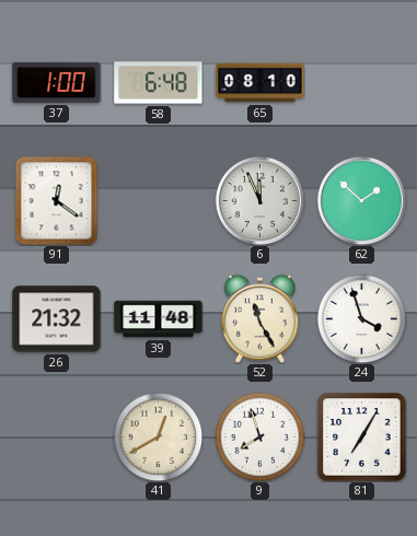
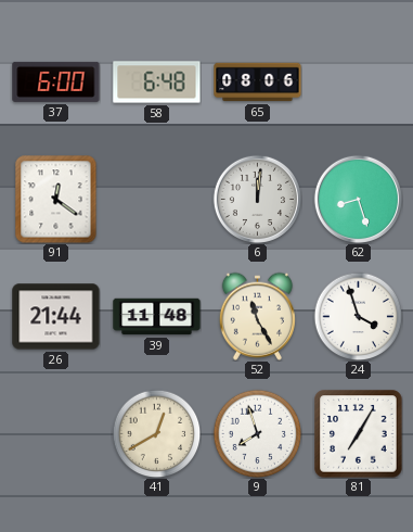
37: 1:00 -> 6:00 (56, 81)
65: 08:10 -> 08:06 (258, 83)
6: 11:56 -> 12:01 (257, 199)
62: 1:52 -> 8:27 (358, 199)
26: 21:32 -> 21:44 (56, 317)
